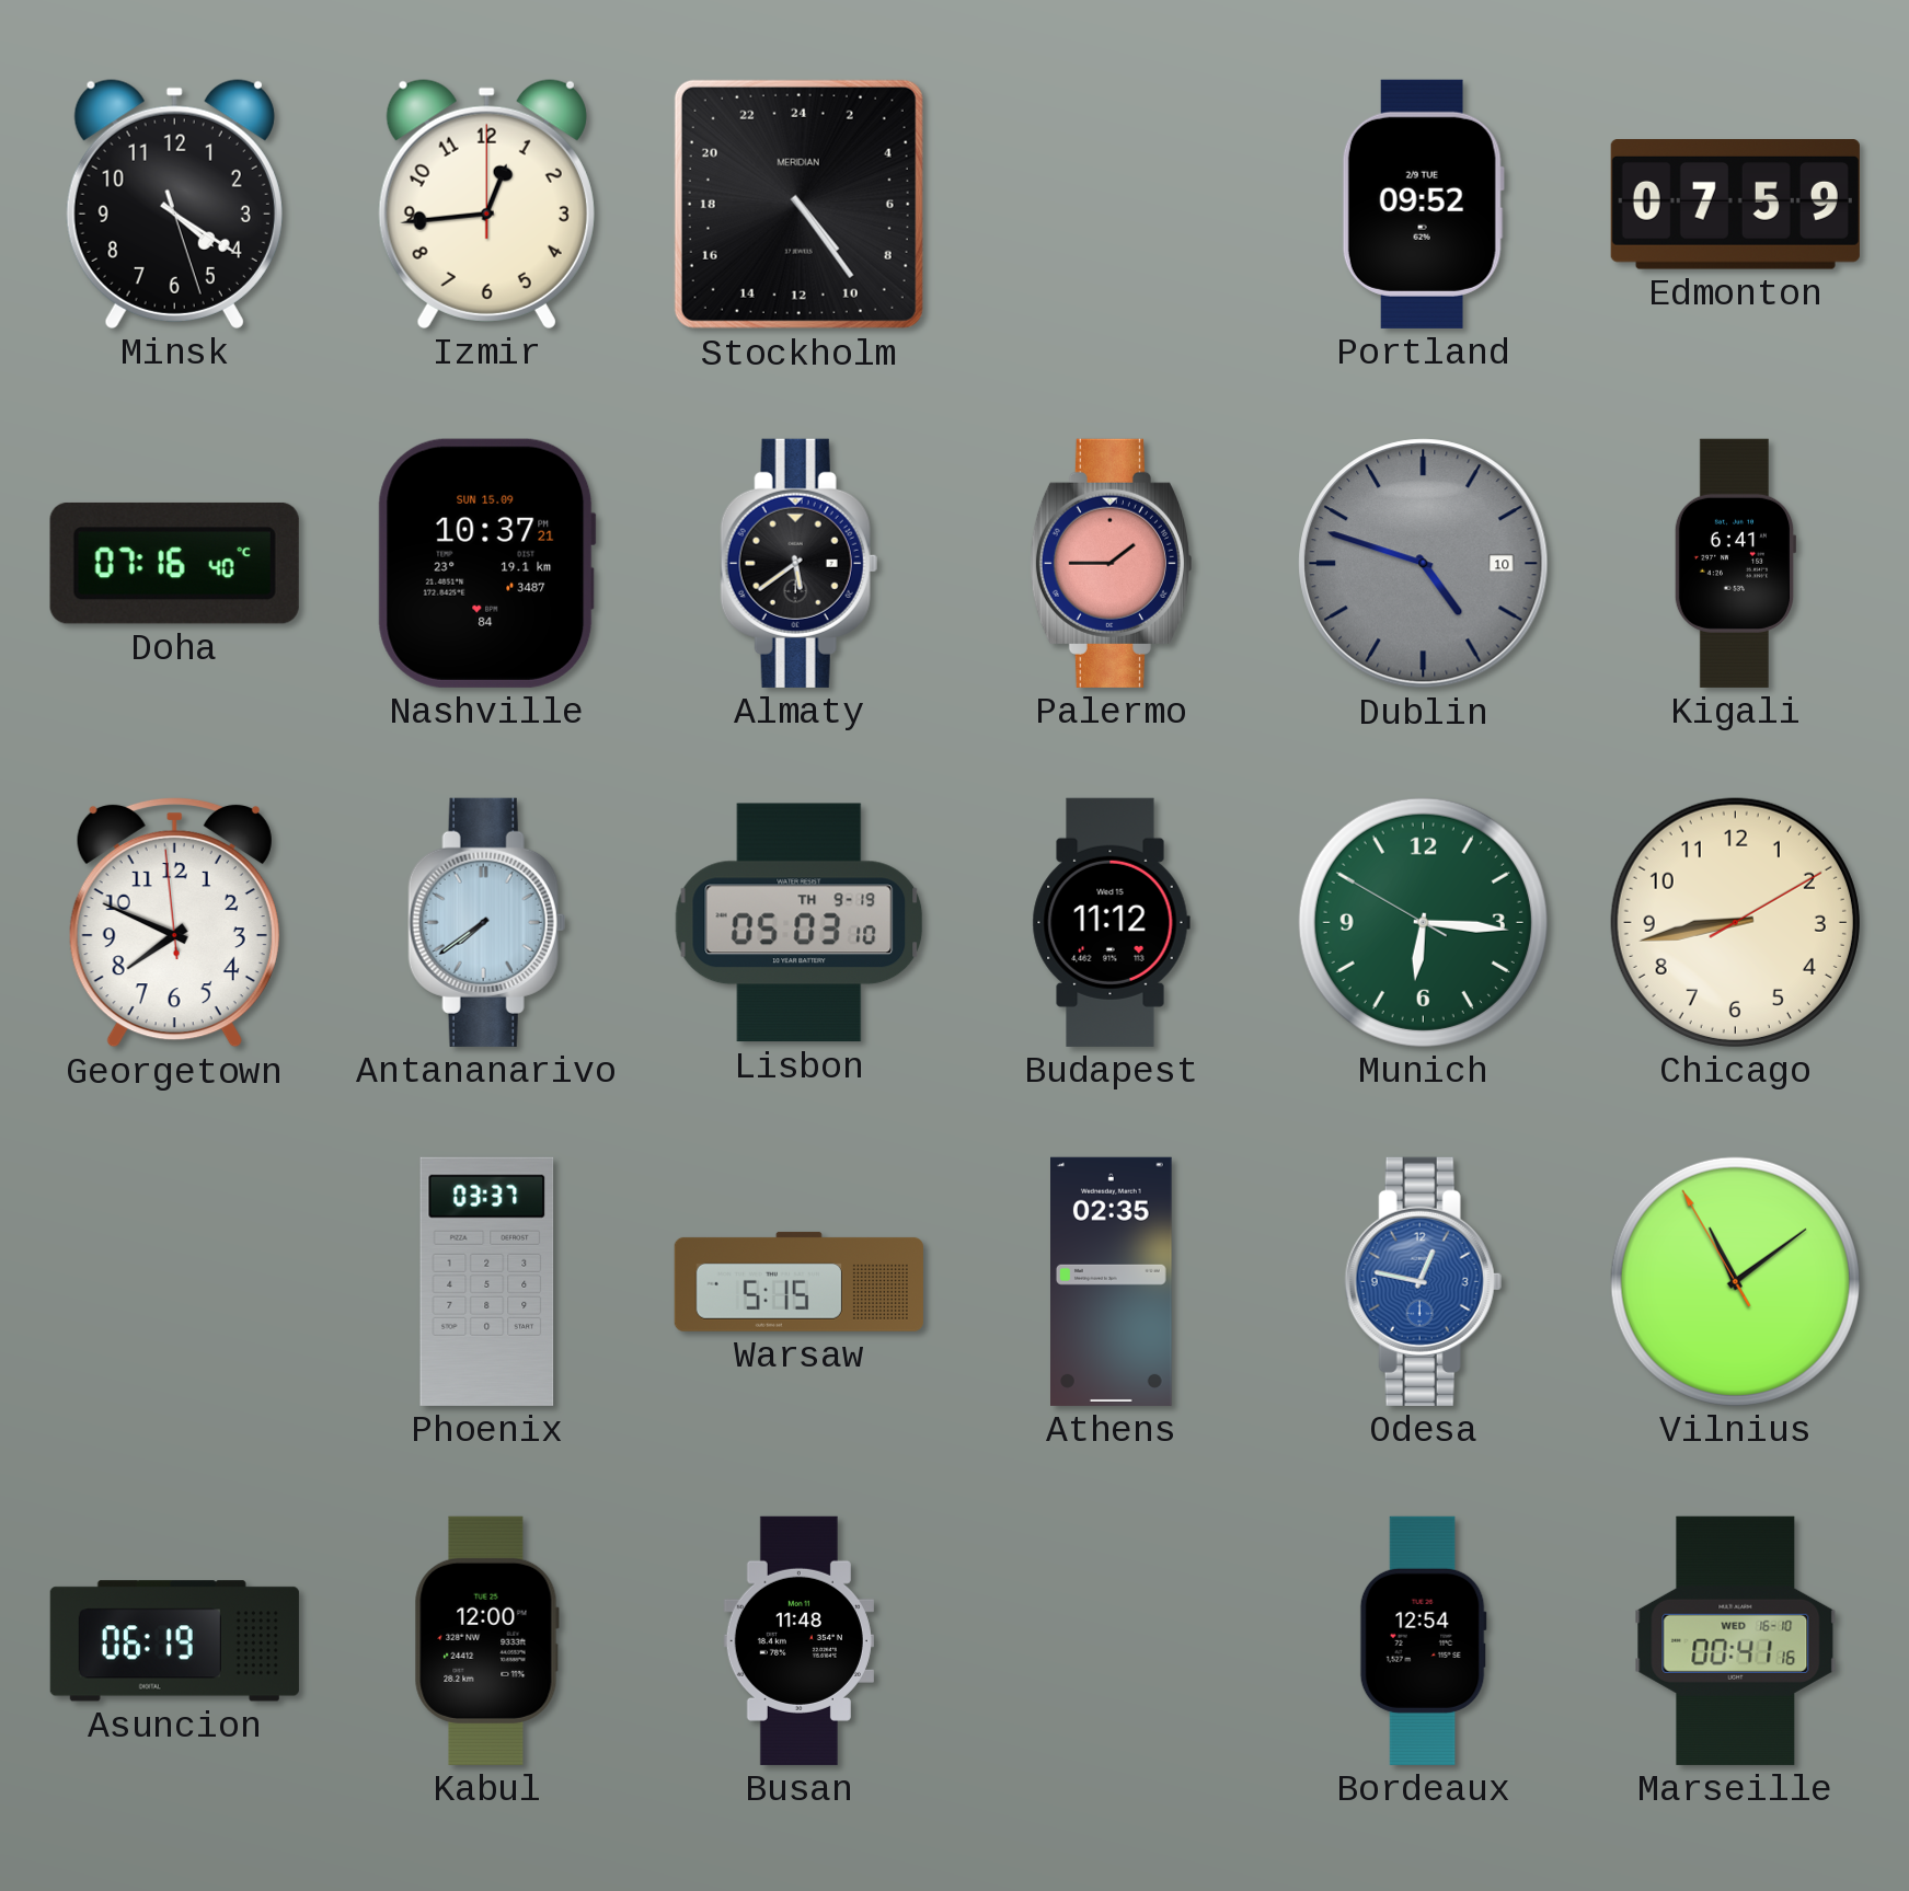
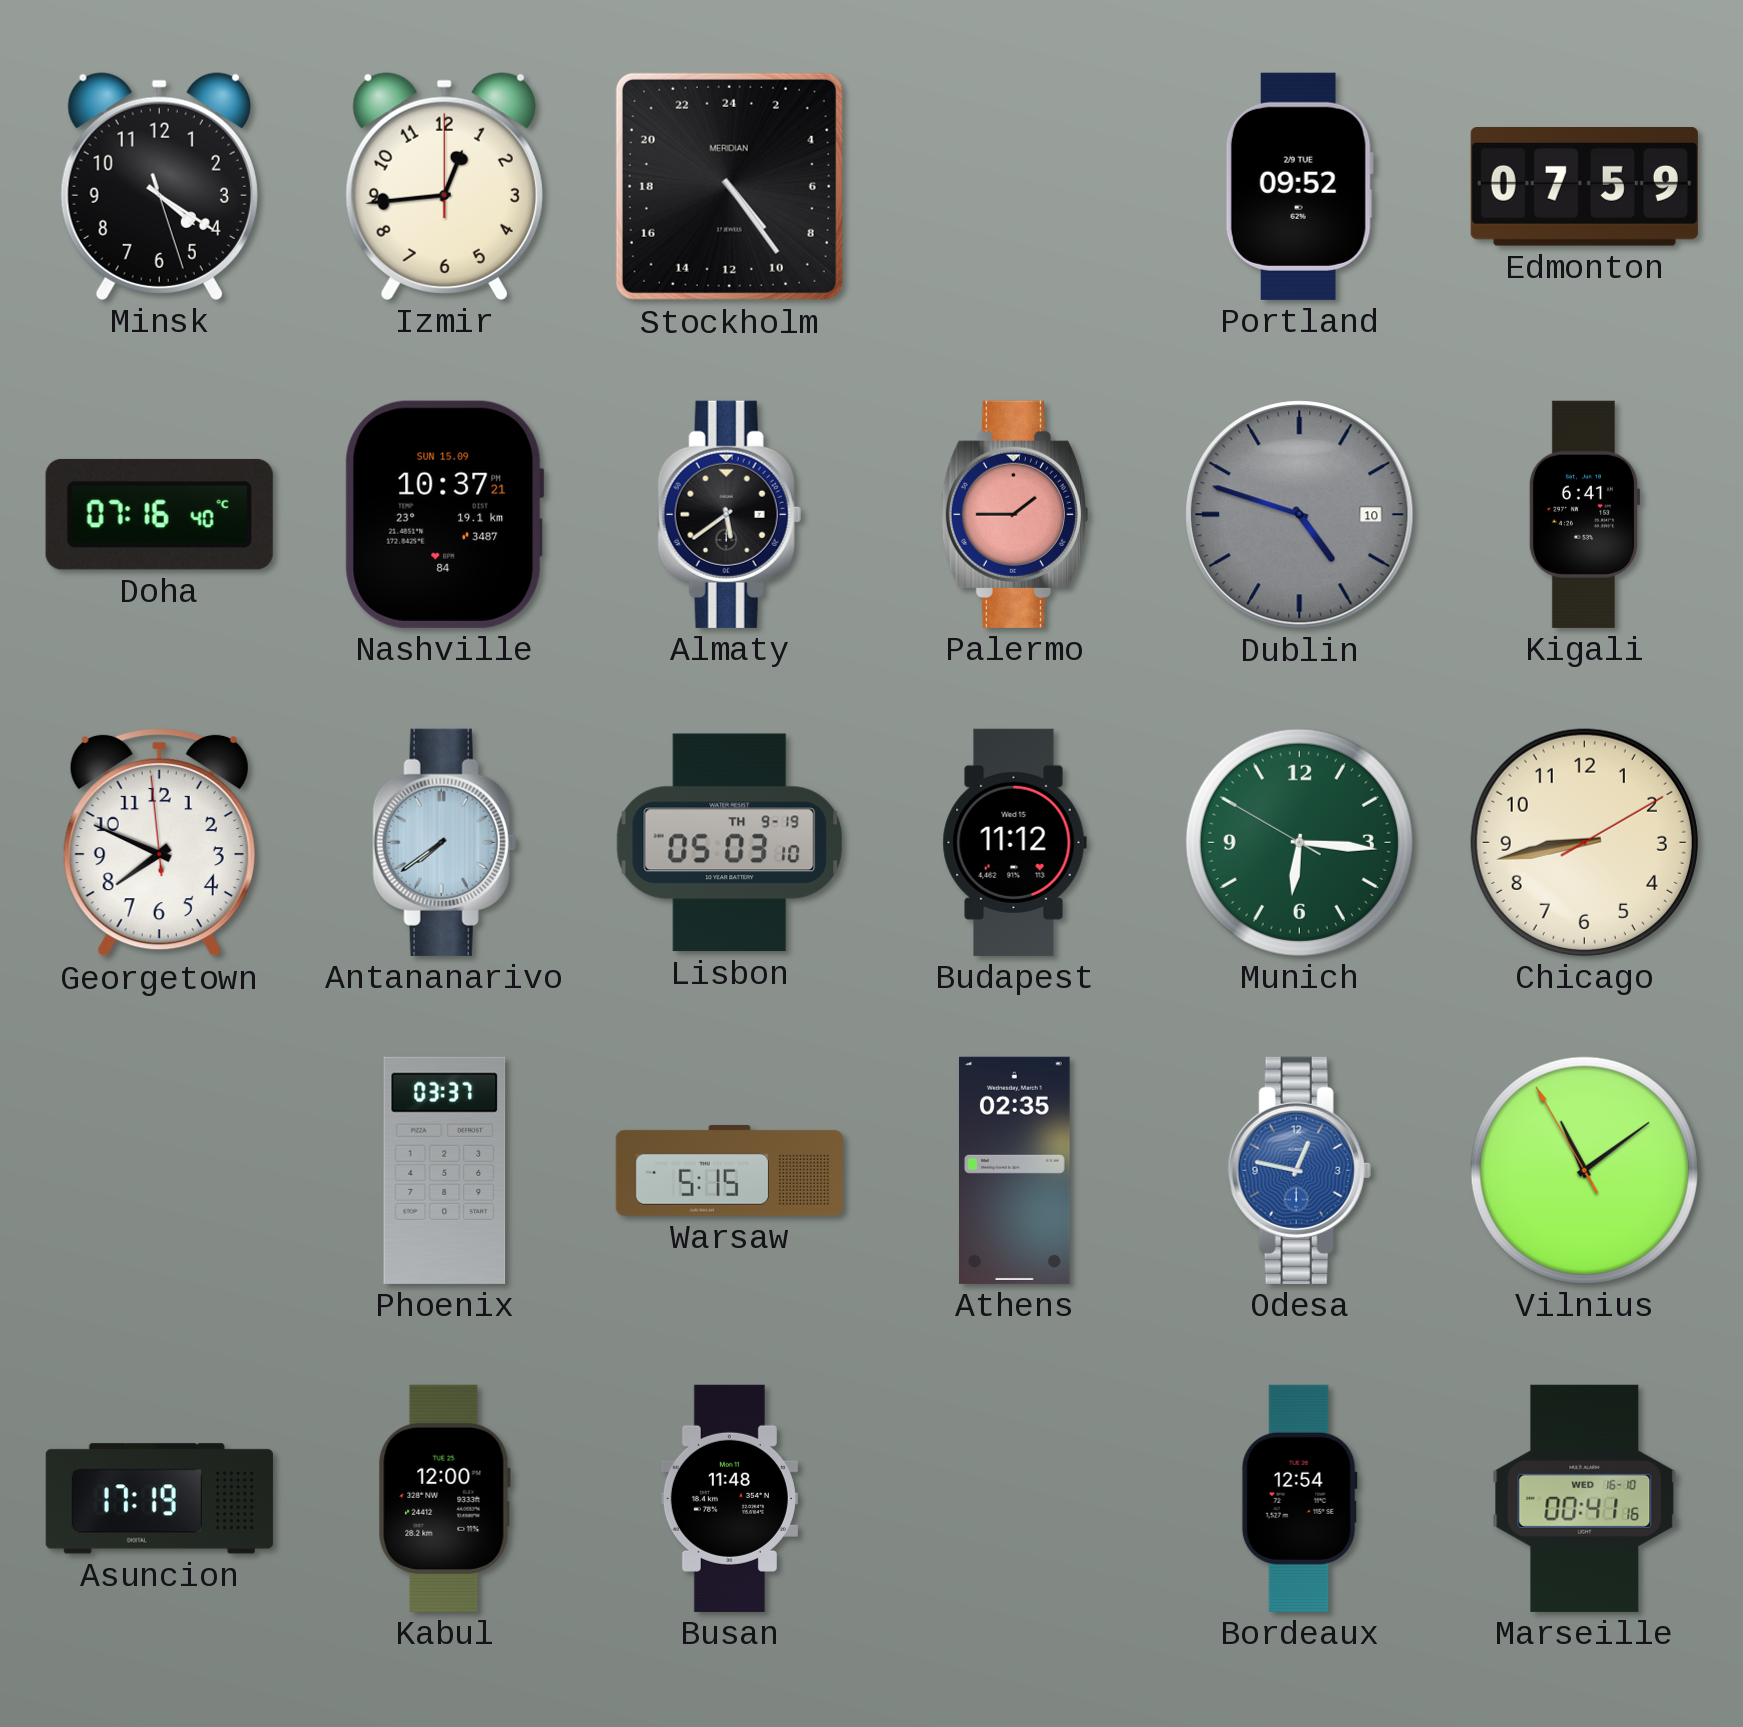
Asuncion: 06:19 -> 17:19 (159, 1499)
